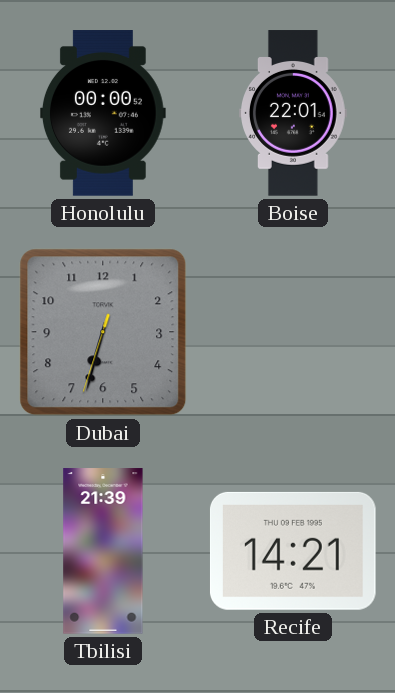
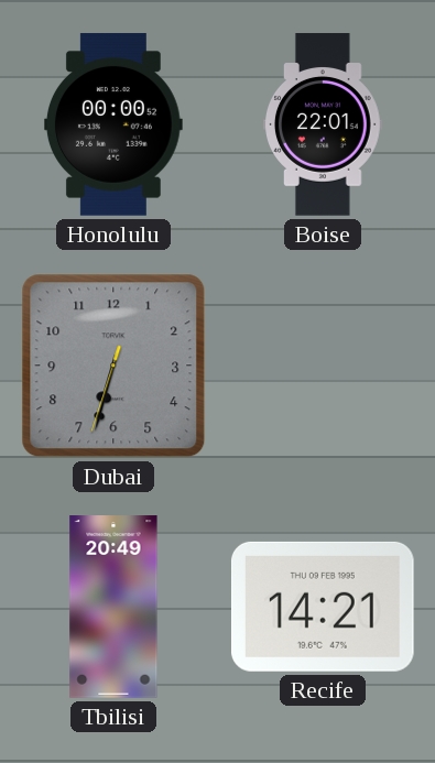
Tbilisi: 21:39 -> 20:49 (113, 607)
